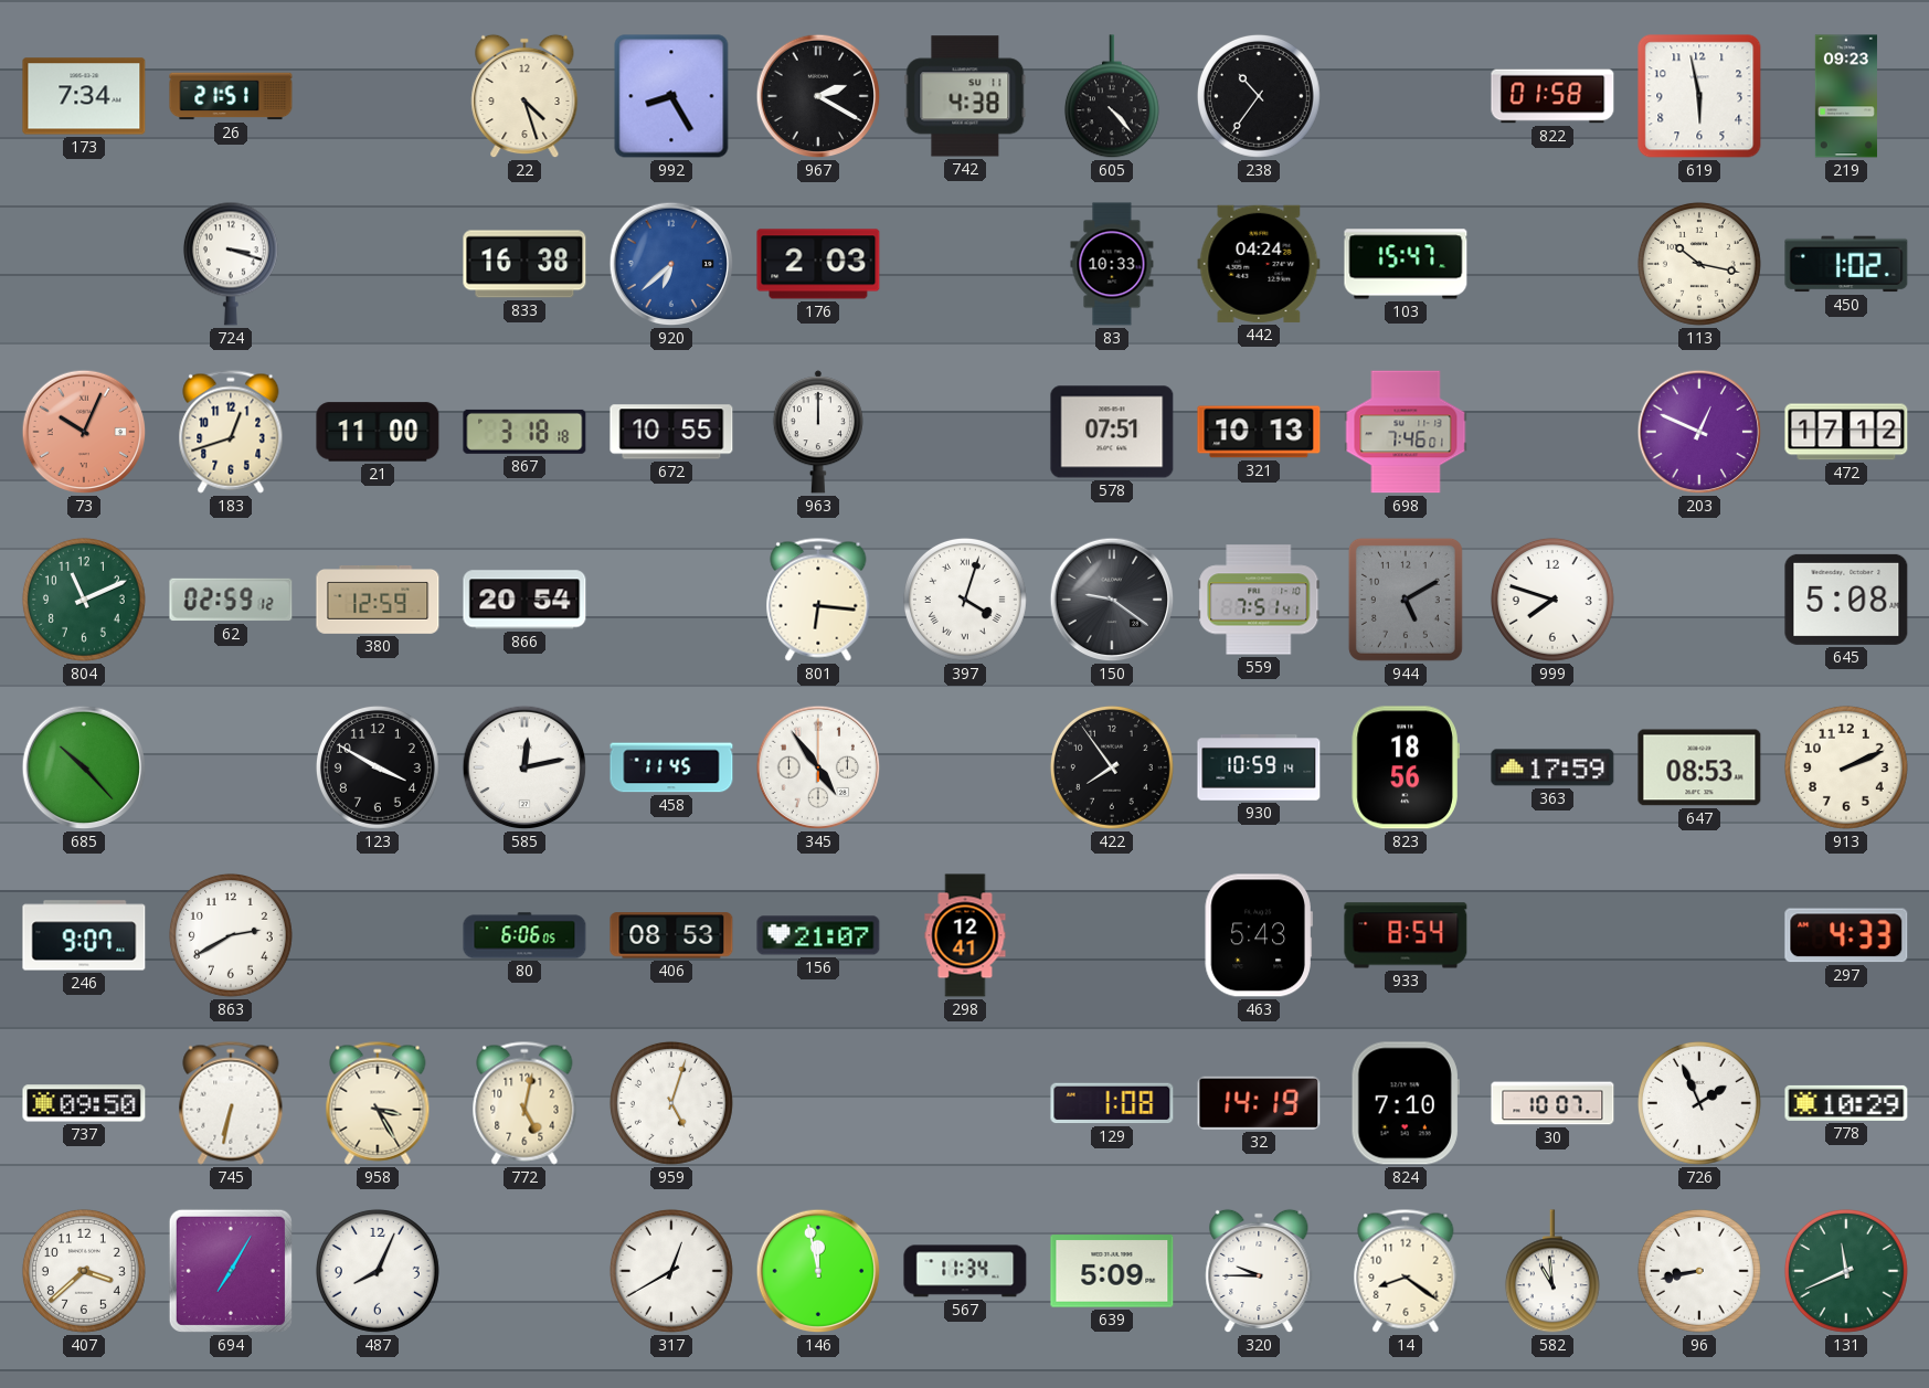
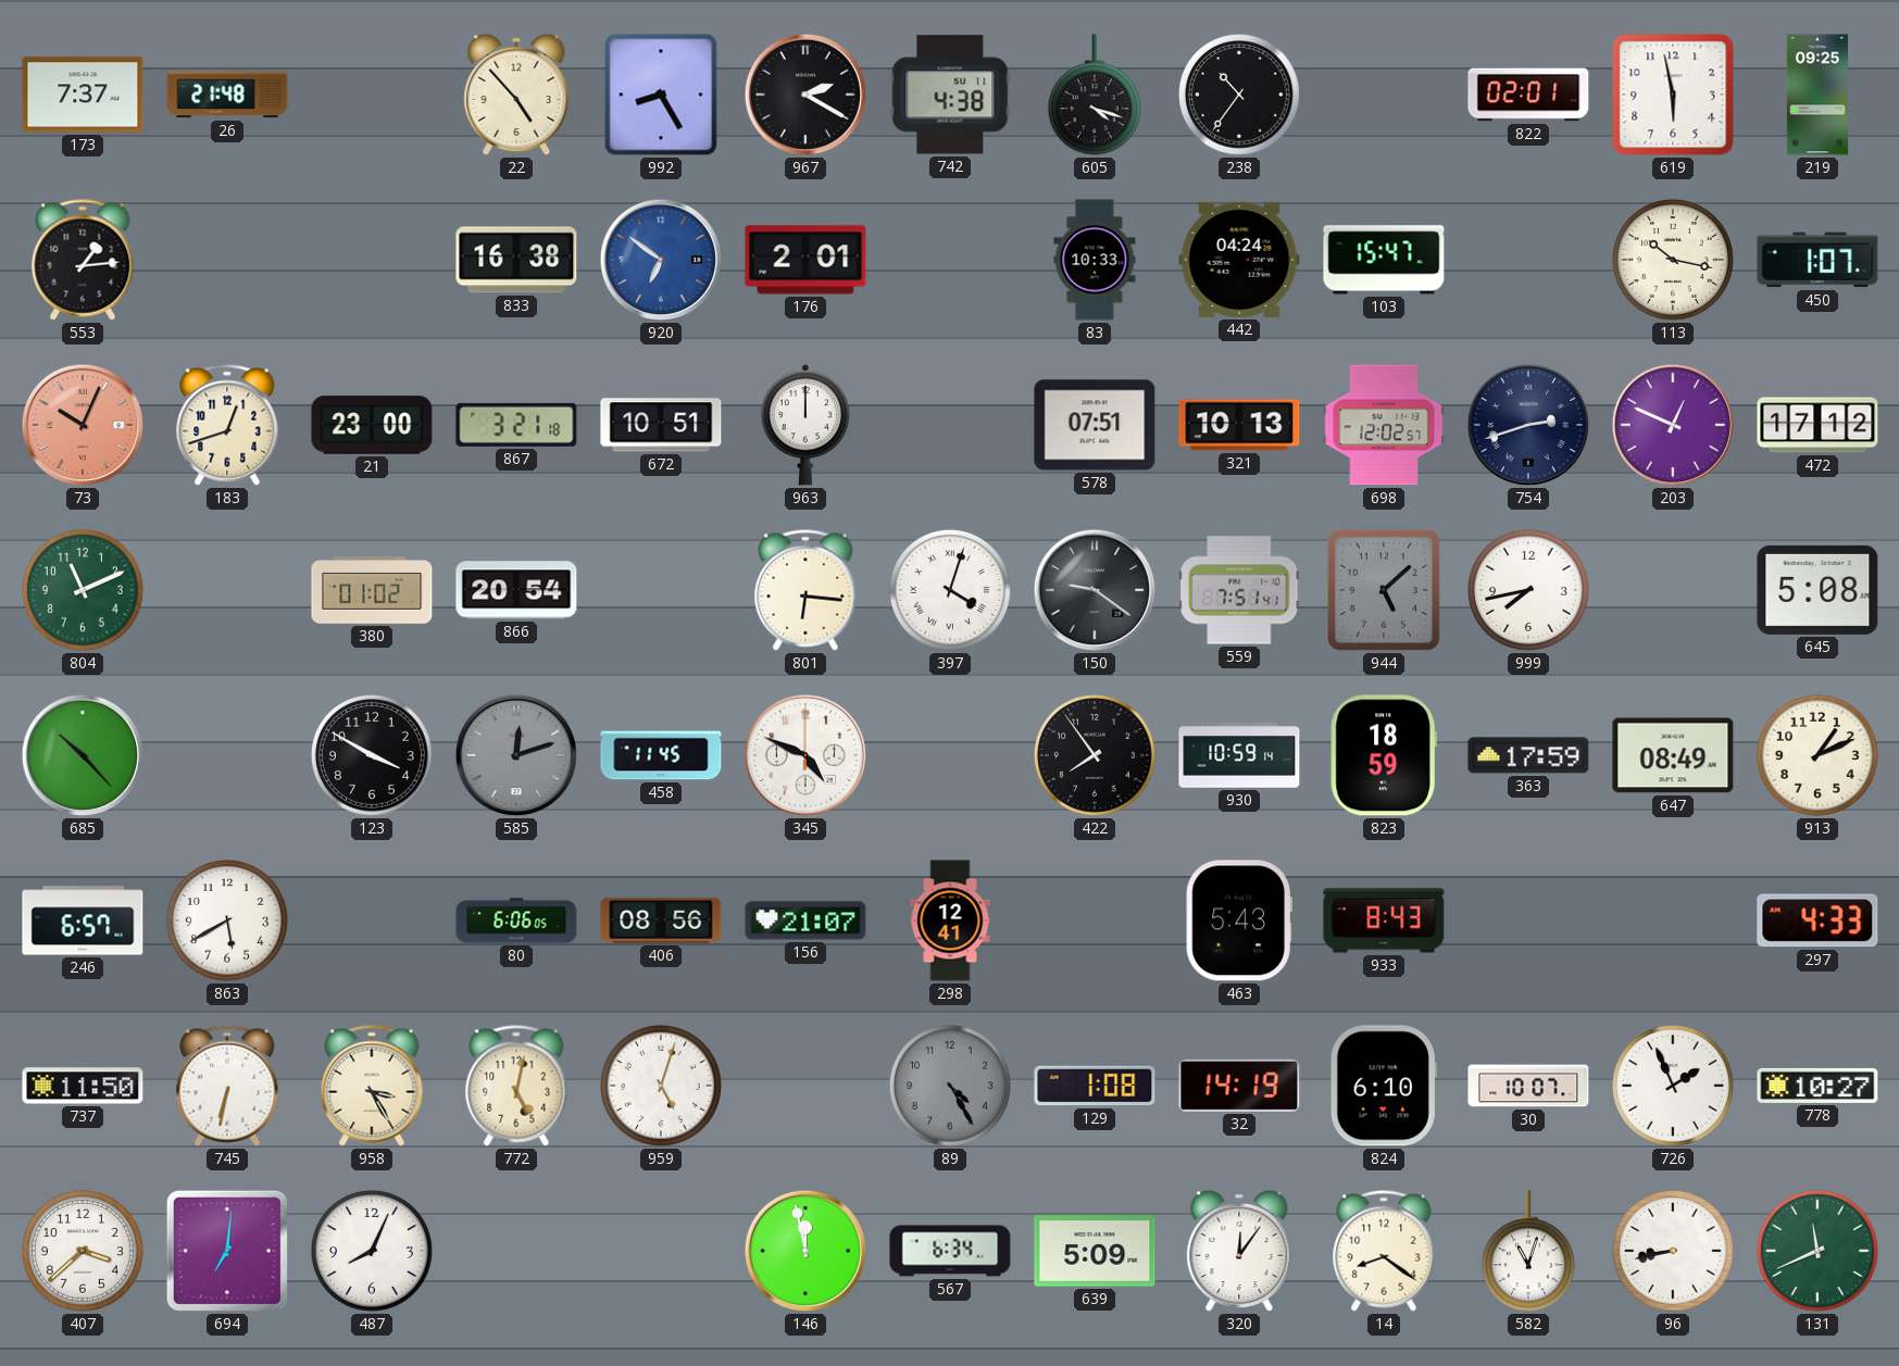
173: 7:34 -> 7:37 (83, 95)
26: 21:51 -> 21:48 (227, 95)
22: 4:27 -> 4:53 (516, 95)
605: 4:23 -> 4:18 (1095, 96)
822: 01:58 -> 02:01 (1528, 95)
219: 09:23 -> 09:25 (1817, 95)
553: none -> 1:14 (83, 260)
724: 3:18 -> none (231, 264)
920: 6:38 -> 6:51 (661, 260)
176: 2:03 -> 2:01 (805, 260)
450: 1:02 -> 1:07 (1817, 260)
21: 11:00 -> 23:00 (372, 425)
867: 3:18 -> 3:21 (516, 425)
672: 10:55 -> 10:51 (661, 425)
698: 7:46 -> 12:02 (1384, 425)
754: none -> 2:42 (1528, 425)
62: 02:59 -> none (231, 600)
380: 12:59 -> 01:02 (372, 591)
944: 5:10 -> 5:08 (1384, 590)
999: 7:48 -> 7:43 (1528, 590)
585: 12:13 -> 12:12 (516, 755)
585 dial: white -> grey (516, 755)
345: 4:54 -> 4:49 (805, 755)
823: 18:56 -> 18:59 (1384, 755)
647: 08:53 -> 08:49 (1673, 755)
913: 2:11 -> 1:11 (1817, 755)
246: 9:07 -> 6:57 (83, 920)
863: 2:40 -> 5:40 (227, 920)
406: 08:53 -> 08:56 (661, 920)
933: 8:54 -> 8:43 (1384, 920)
737: 09:50 -> 11:50 (83, 1086)
89: none -> 4:25 (950, 1086)
824: 7:10 -> 6:10 (1384, 1086)
778: 10:29 -> 10:27 (1817, 1086)
694: 7:05 -> 7:01 (227, 1251)
317: 12:40 -> none (671, 1271)
567: 11:34 -> 6:34 (950, 1251)
320: 9:45 -> 12:06 (1239, 1251)
582: 10:59 -> 11:03 (1528, 1252)
